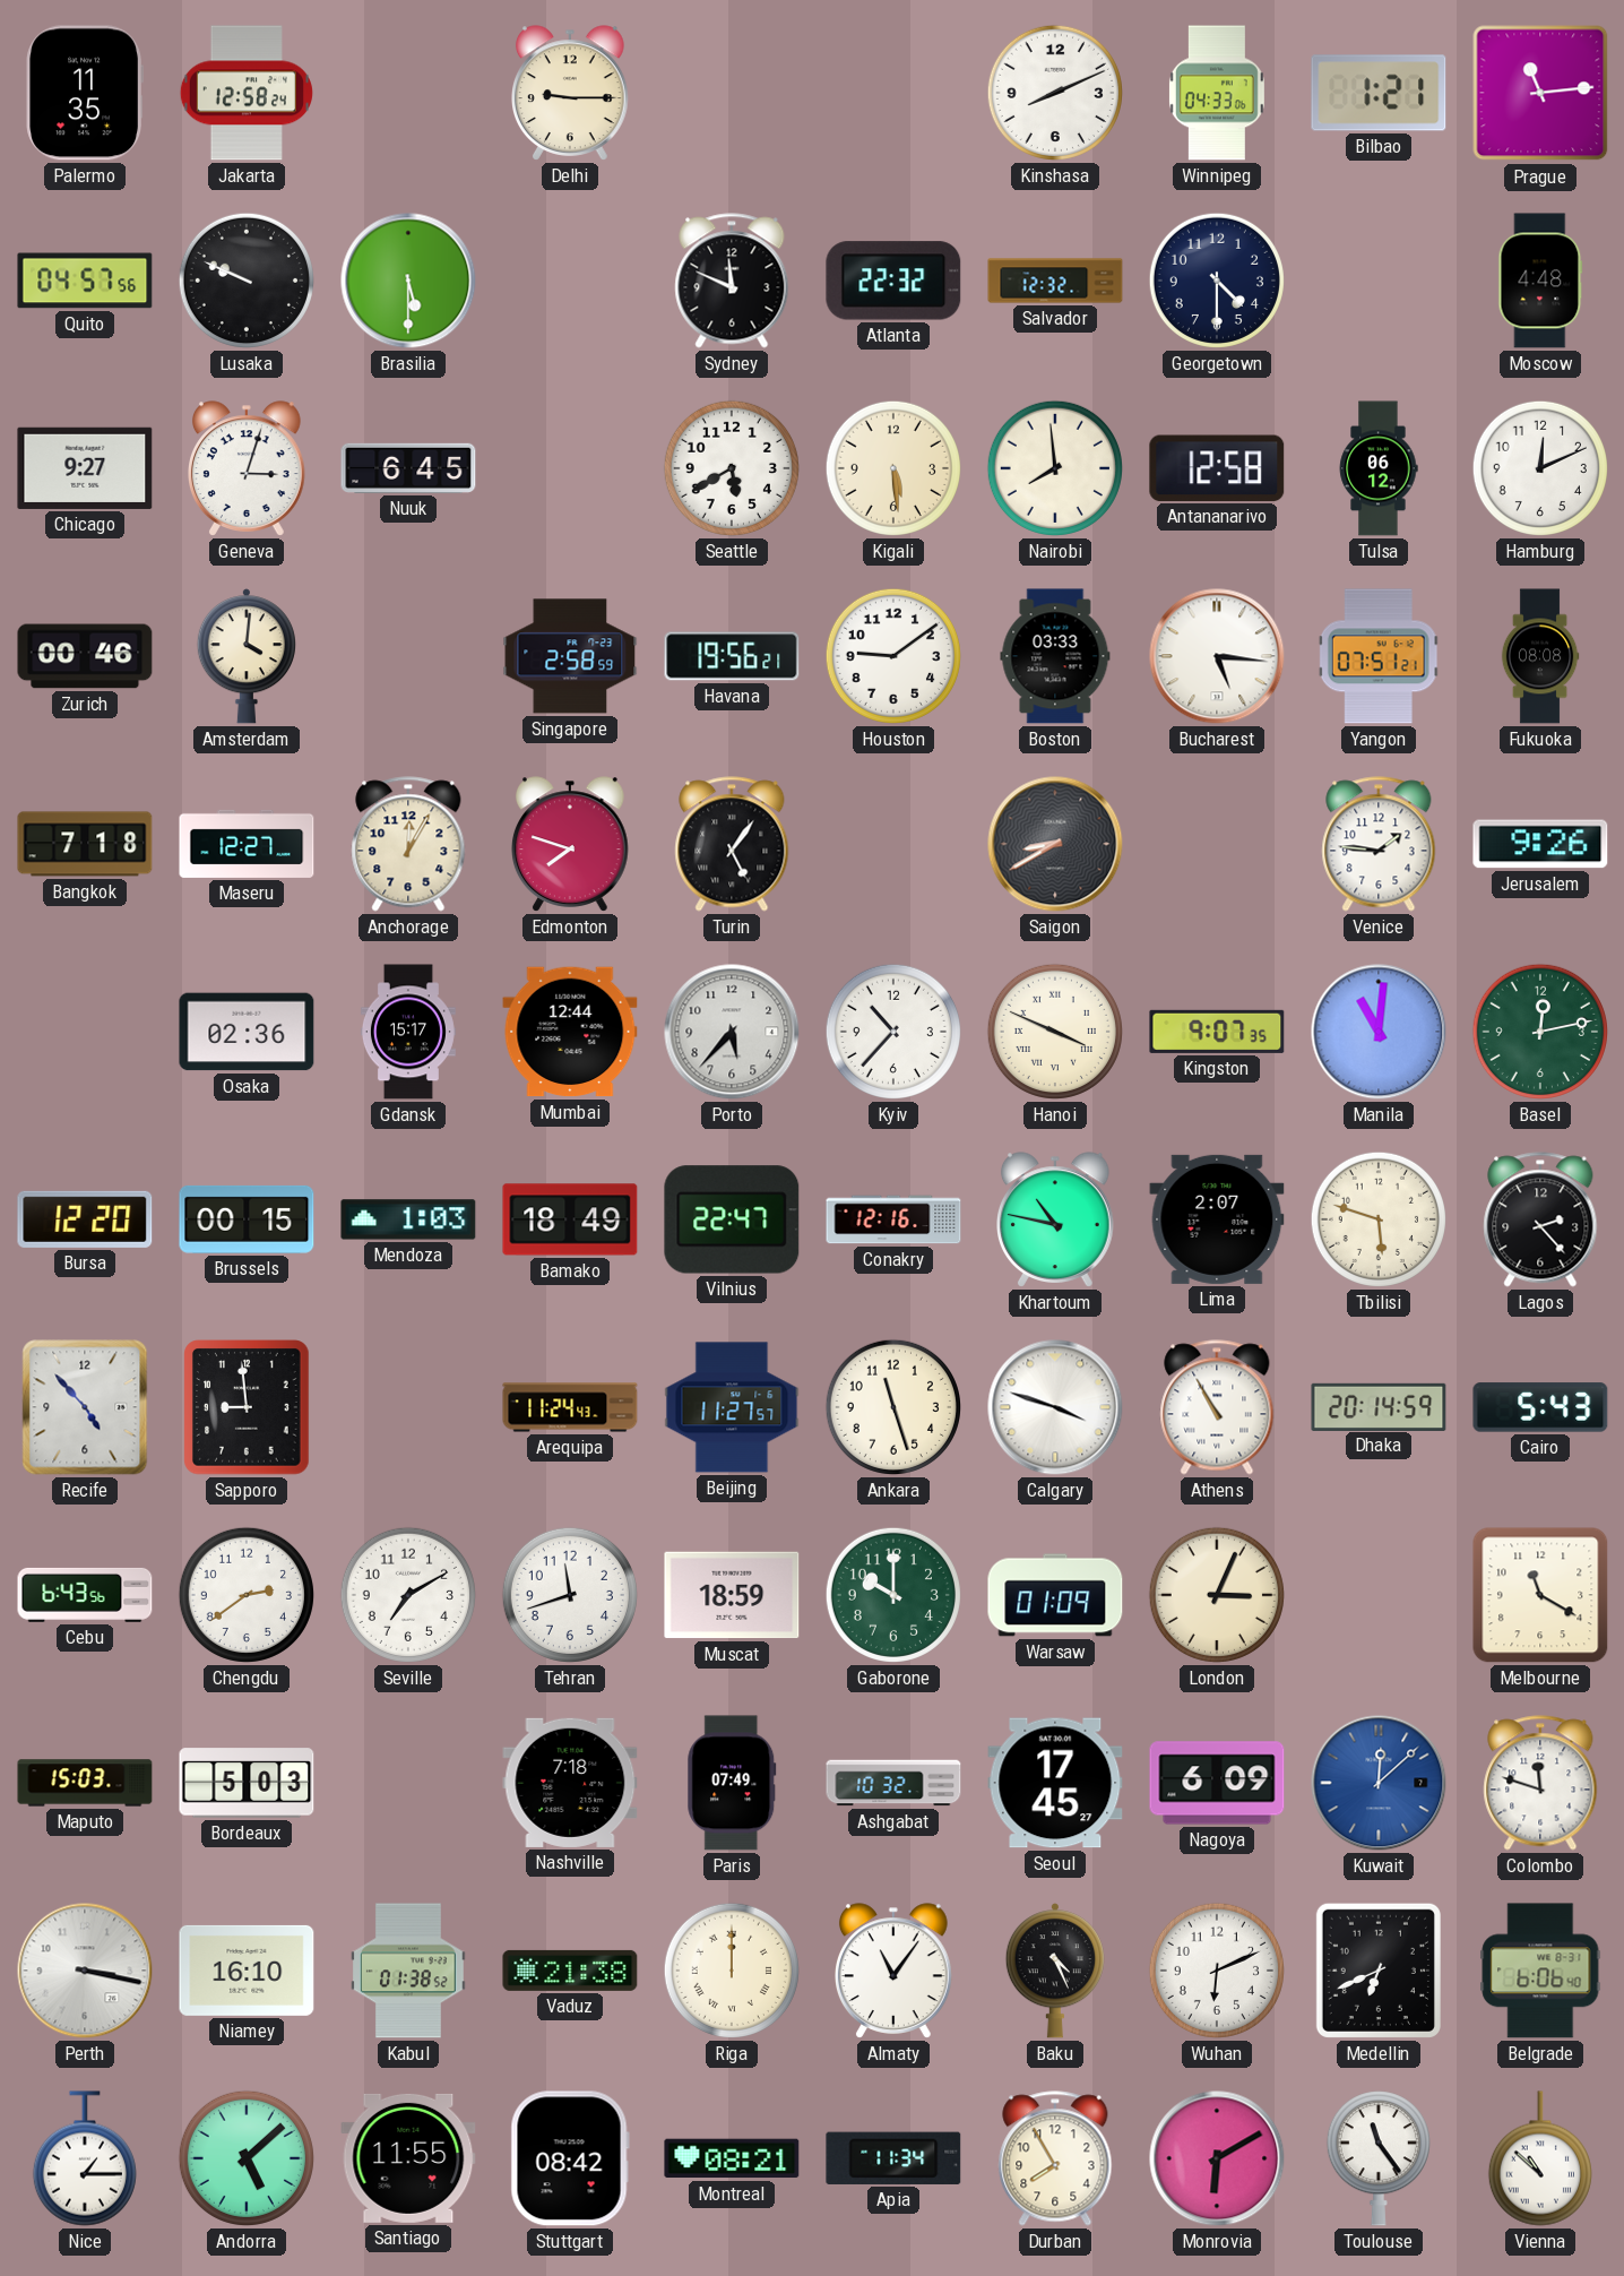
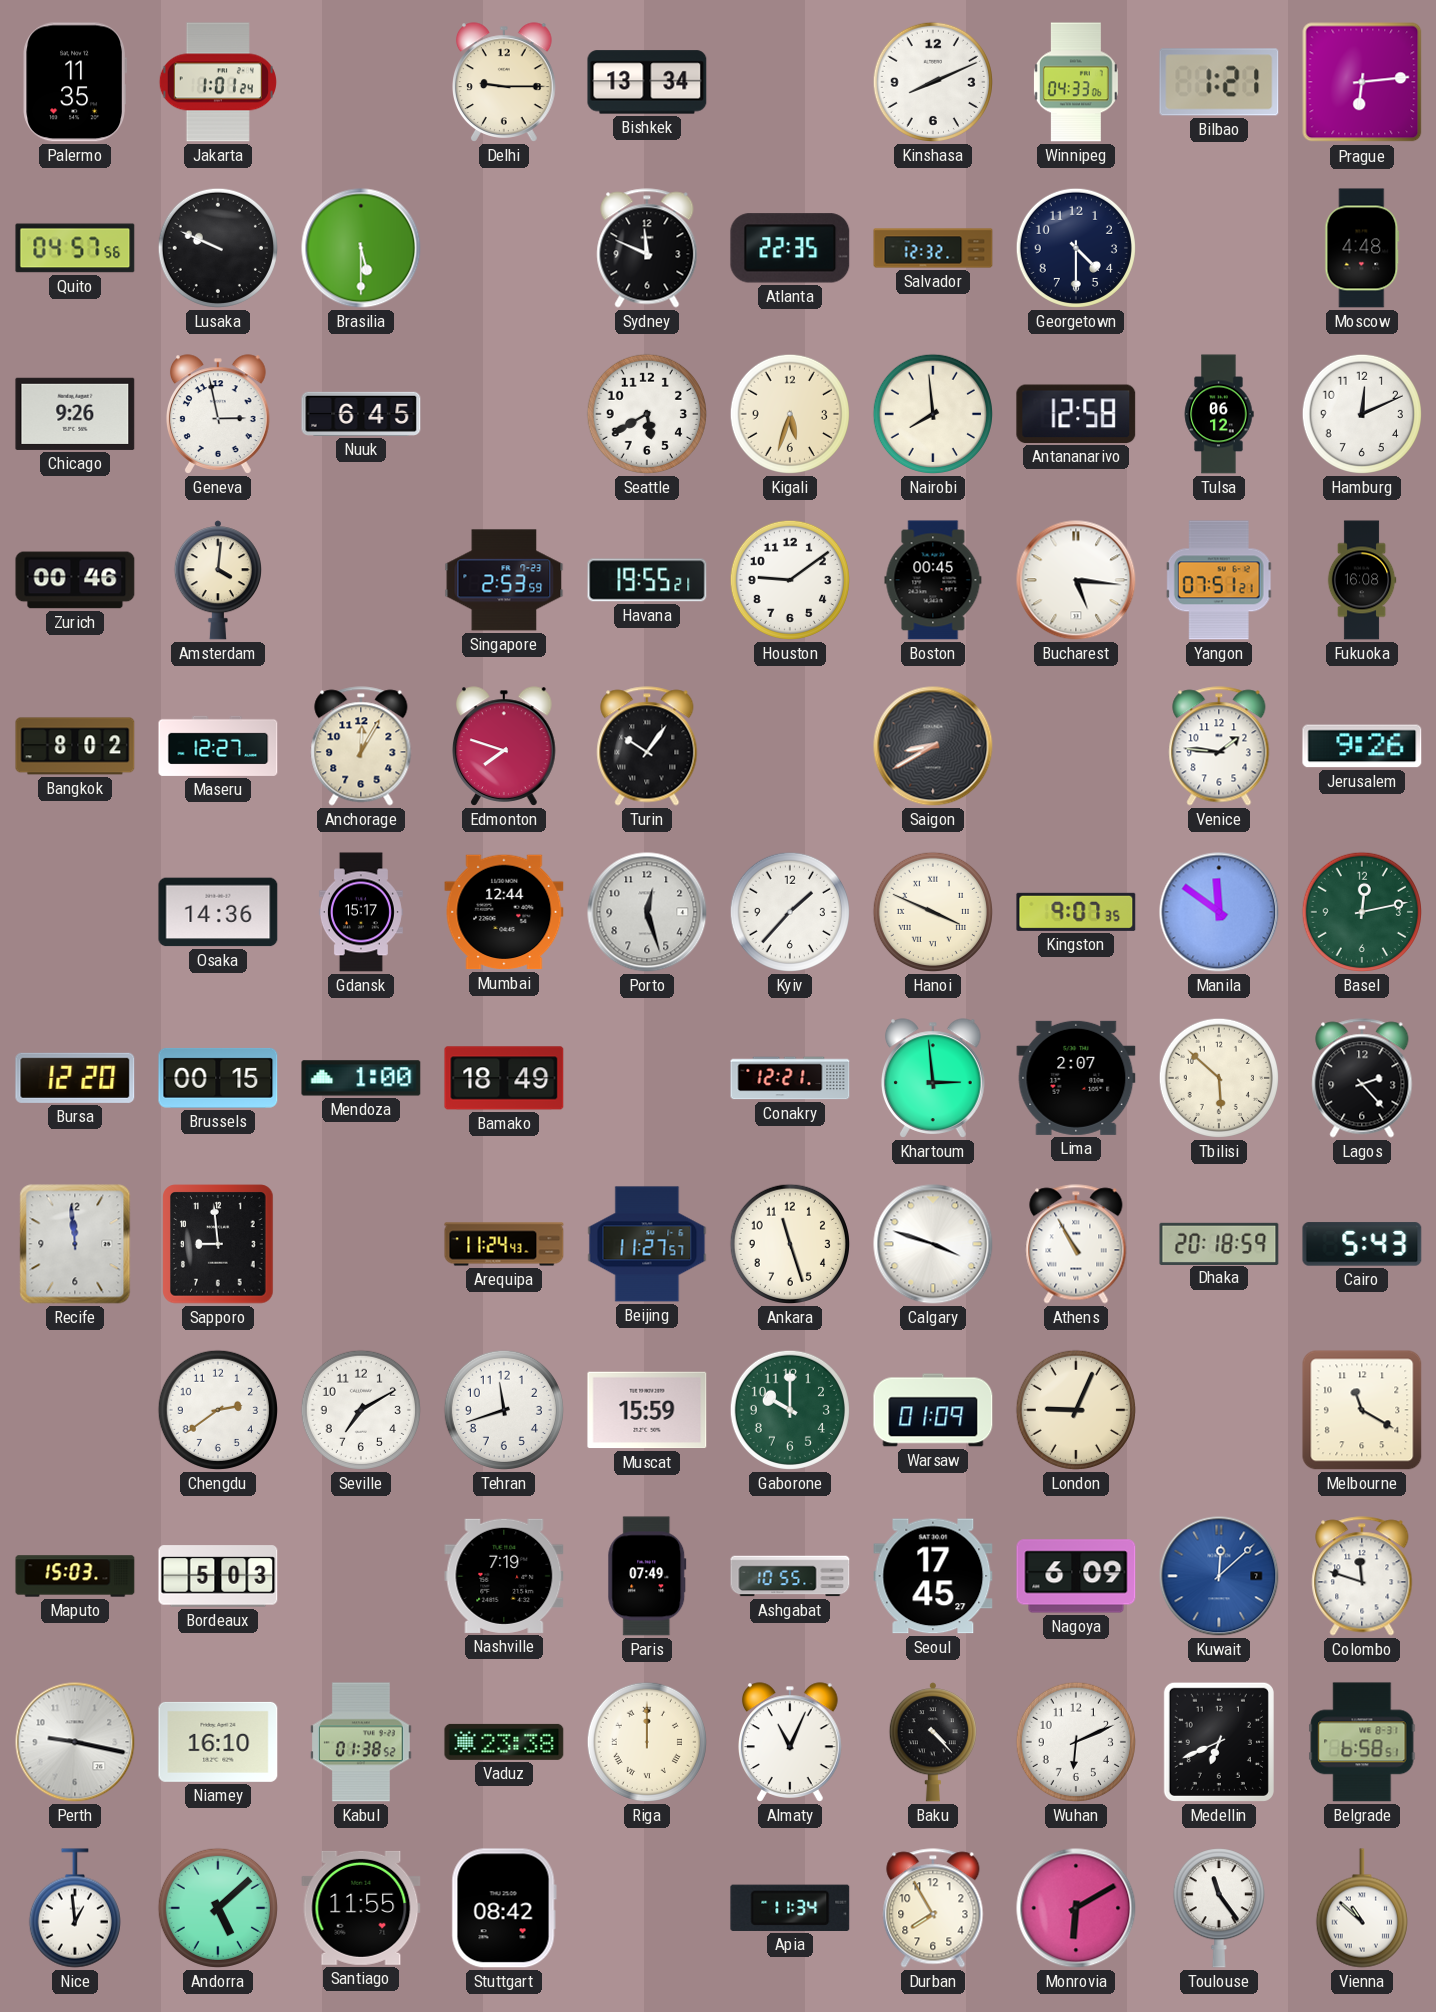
Jakarta: 12:58 -> 1:01 (218, 82)
Bishkek: none -> 13:34 (647, 82)
Prague: 11:14 -> 6:14 (1362, 82)
Atlanta: 22:32 -> 22:35 (790, 248)
Chicago: 9:27 -> 9:26 (75, 414)
Geneva: 3:03 -> 2:58 (219, 414)
Kigali: 5:29 -> 5:33 (790, 414)
Singapore: 2:58 -> 2:53 (504, 580)
Havana: 19:56 -> 19:55 (647, 580)
Boston: 03:33 -> 00:45 (933, 580)
Fukuoka: 08:08 -> 16:08 (1362, 580)
Bangkok: 7:18 -> 8:02 (75, 746)
Turin: 5:06 -> 10:06 (647, 746)
Osaka: 02:36 -> 14:36 (218, 912)
Porto: 5:37 -> 12:27 (647, 912)
Kyiv: 10:37 -> 1:37 (790, 912)
Manila: 11:01 -> 11:51 (1219, 912)
Mendoza: 1:03 -> 1:00 (361, 1078)
Vilnius: 22:47 -> none (732, 1219)
Conakry: 12:16 -> 12:21 (790, 1078)
Khartoum: 10:47 -> 2:59 (934, 1078)
Tbilisi: 5:48 -> 5:52 (1219, 1078)
Recife: 4:53 -> 11:59 (75, 1244)
Dhaka: 20:14 -> 20:18 (1219, 1243)
Cebu: 6:43 -> none (85, 1595)
Muscat: 18:59 -> 15:59 (647, 1410)
London: 3:04 -> 9:04 (1076, 1410)
Nashville: 7:18 -> 7:19 (504, 1576)
Ashgabat: 10:32 -> 10:55 (790, 1576)
Perth: 3:17 -> 9:17 (75, 1742)
Vaduz: 21:38 -> 23:38 (504, 1742)
Almaty: 11:06 -> 11:04 (791, 1742)
Baku: 4:26 -> 4:23 (933, 1742)
Belgrade: 6:06 -> 6:58 (1362, 1742)
Nice: 1:15 -> 12:59 (75, 1908)
Montreal: 08:21 -> none (732, 2158)
